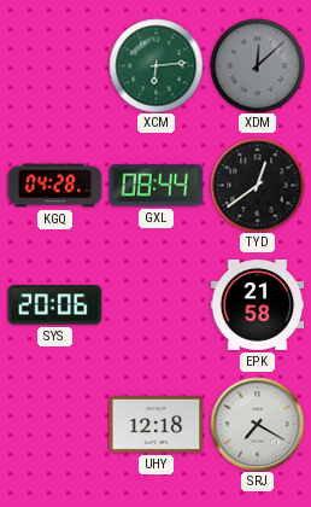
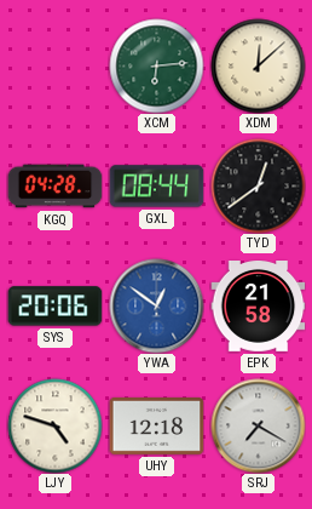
XDM dial: grey -> cream (258, 65)
YWA: none -> 12:51 (156, 305)
LJY: none -> 4:48 (54, 425)
